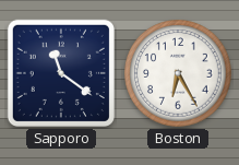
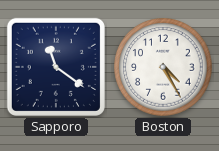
Boston: 6:25 -> 4:25 (163, 67)
